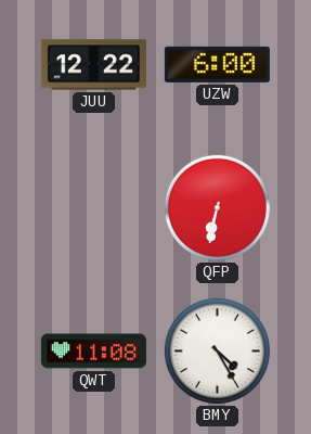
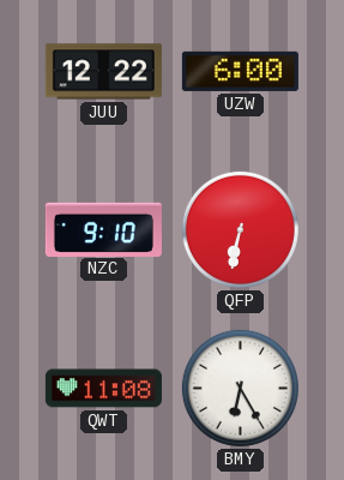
NZC: none -> 9:10 (103, 229)
BMY: 4:25 -> 6:25 (240, 388)
